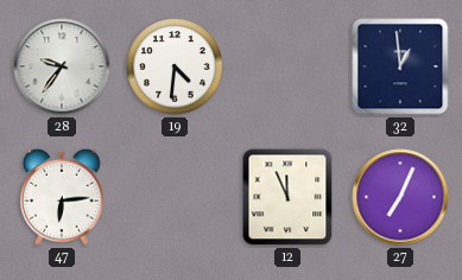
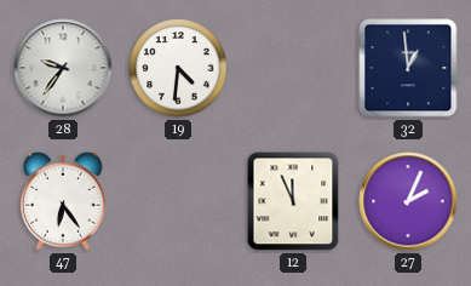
47: 6:14 -> 6:24 (63, 201)
27: 7:04 -> 2:04 (408, 201)
